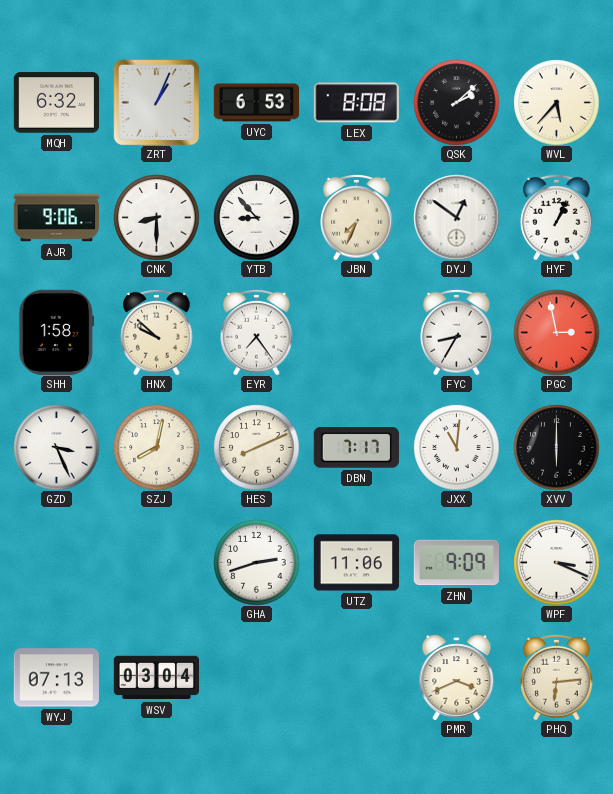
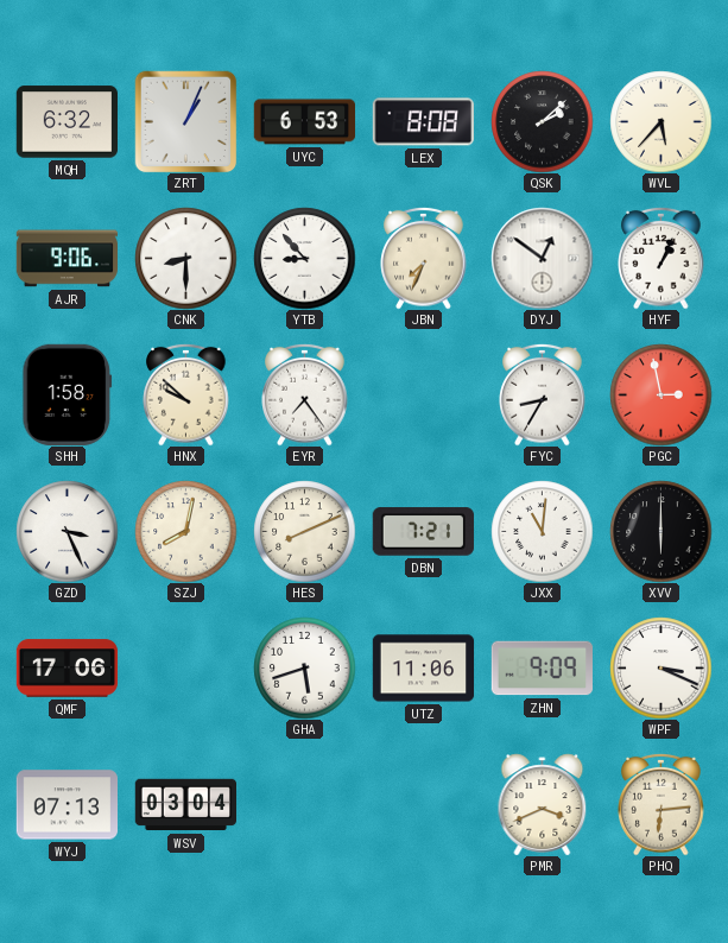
DBN: 7:17 -> 7:21 (423, 532)
QMF: none -> 17:06 (67, 669)
GHA: 2:42 -> 5:42 (304, 667)
